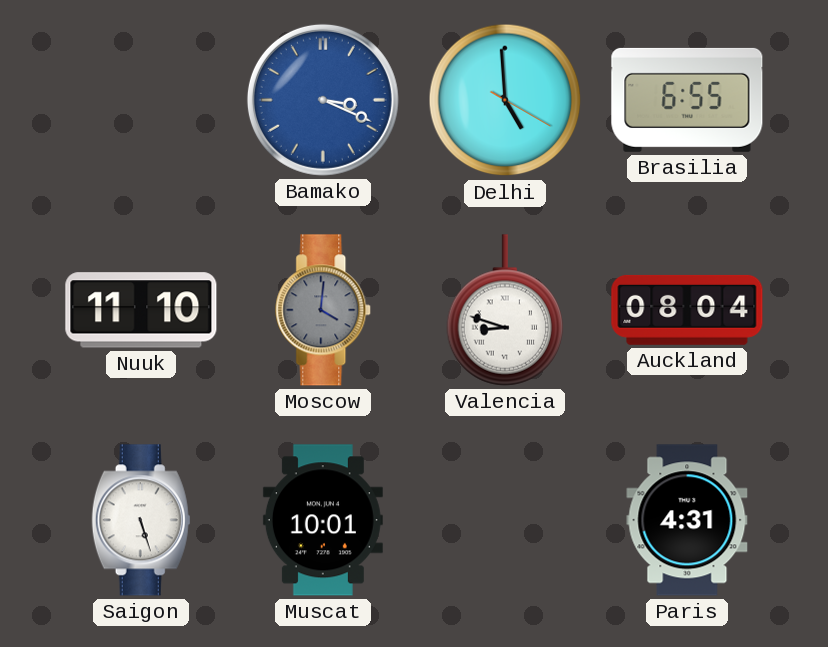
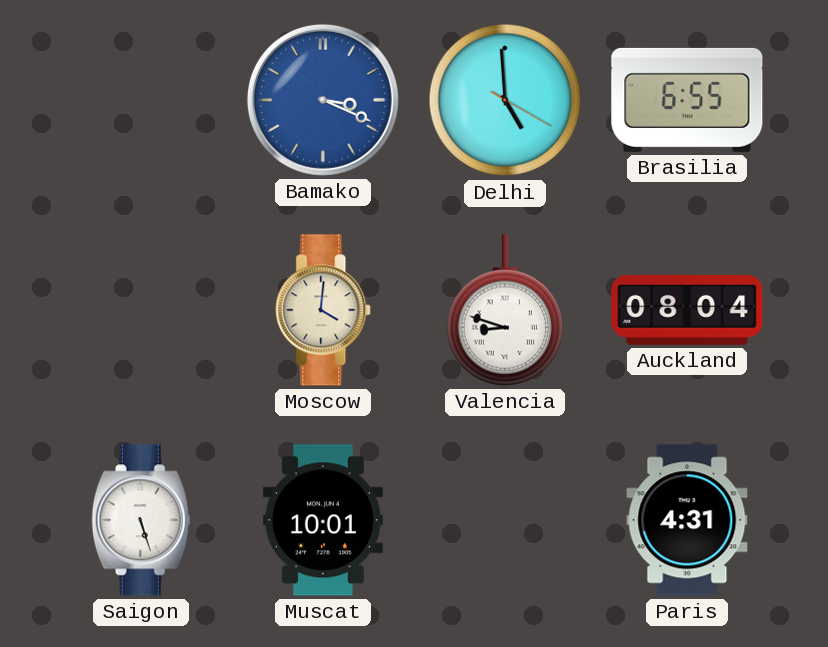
Nuuk: 11:10 -> none (141, 310)
Moscow dial: grey -> cream (324, 310)
